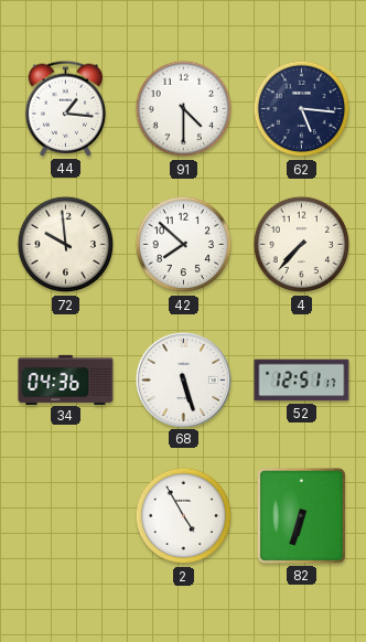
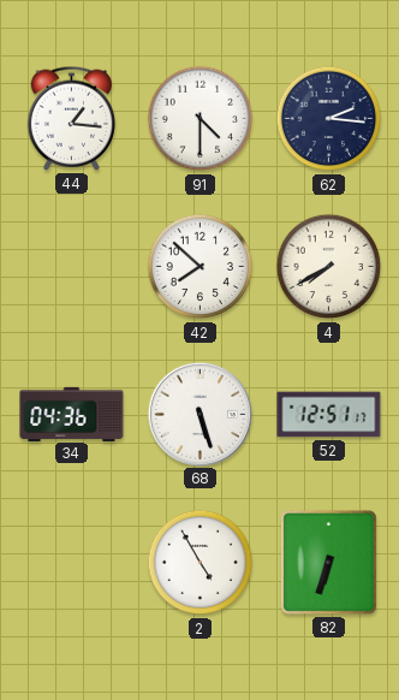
62: 5:16 -> 2:16 (329, 119)
72: 9:59 -> none (66, 245)
4: 7:37 -> 7:40 (329, 267)
